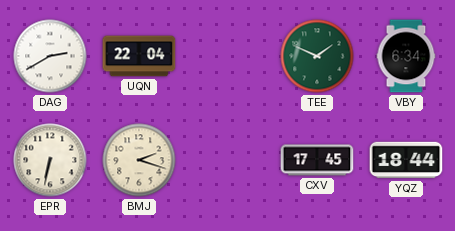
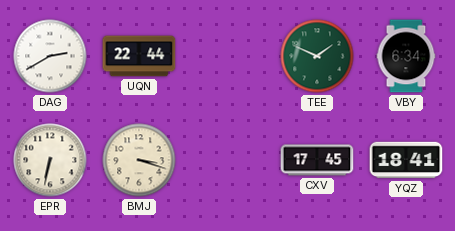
UQN: 22:04 -> 22:44 (139, 56)
BMJ: 2:18 -> 3:18 (139, 160)
YQZ: 18:44 -> 18:41 (406, 160)
